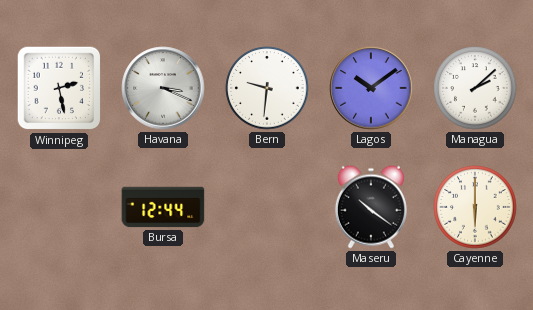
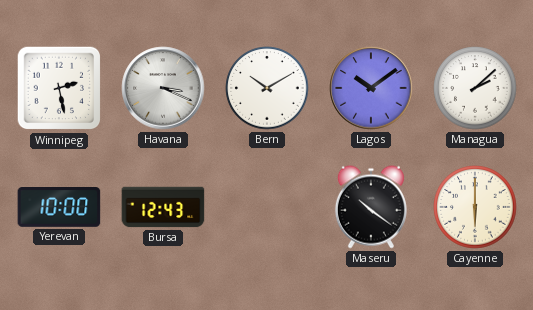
Bern: 9:31 -> 10:10 (267, 88)
Yerevan: none -> 10:00 (59, 207)
Bursa: 12:44 -> 12:43 (163, 207)
